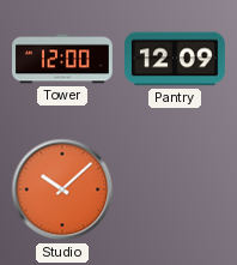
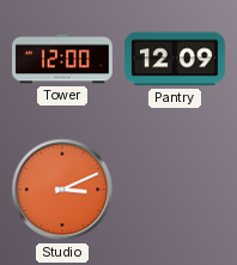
Studio: 10:08 -> 3:11 (62, 189)
